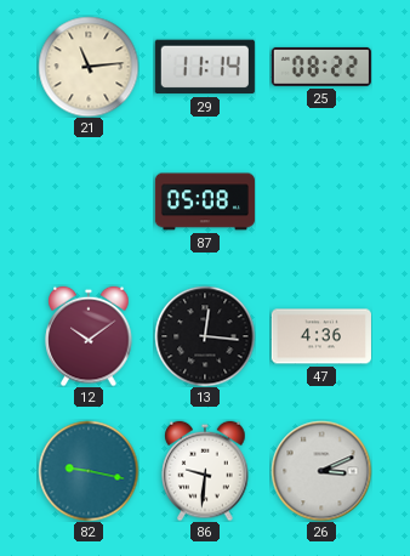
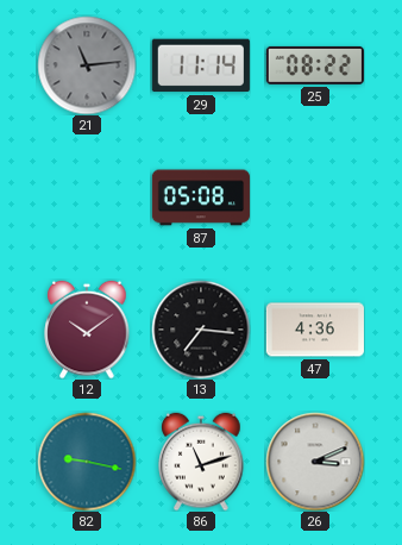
21 dial: cream -> grey (87, 65)
13: 12:16 -> 7:16 (201, 330)
86: 9:31 -> 11:12 (201, 462)
